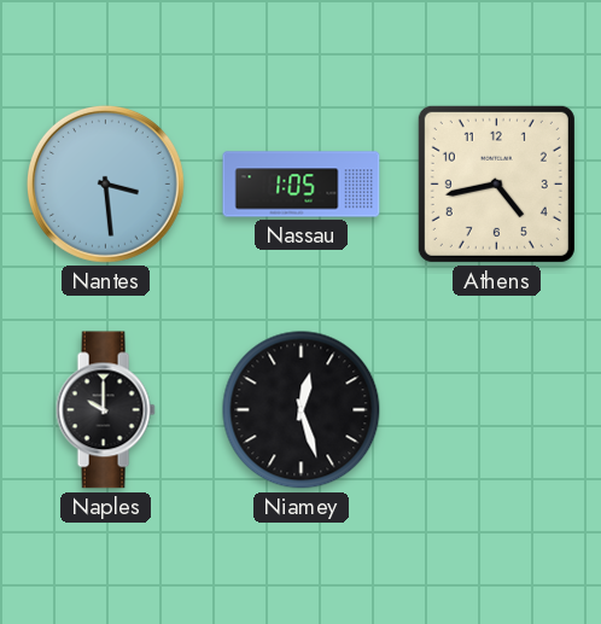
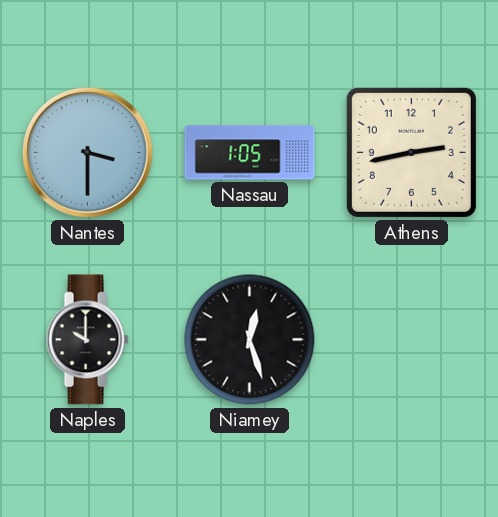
Nantes: 3:29 -> 3:30 (87, 152)
Athens: 4:43 -> 2:43 (411, 152)
